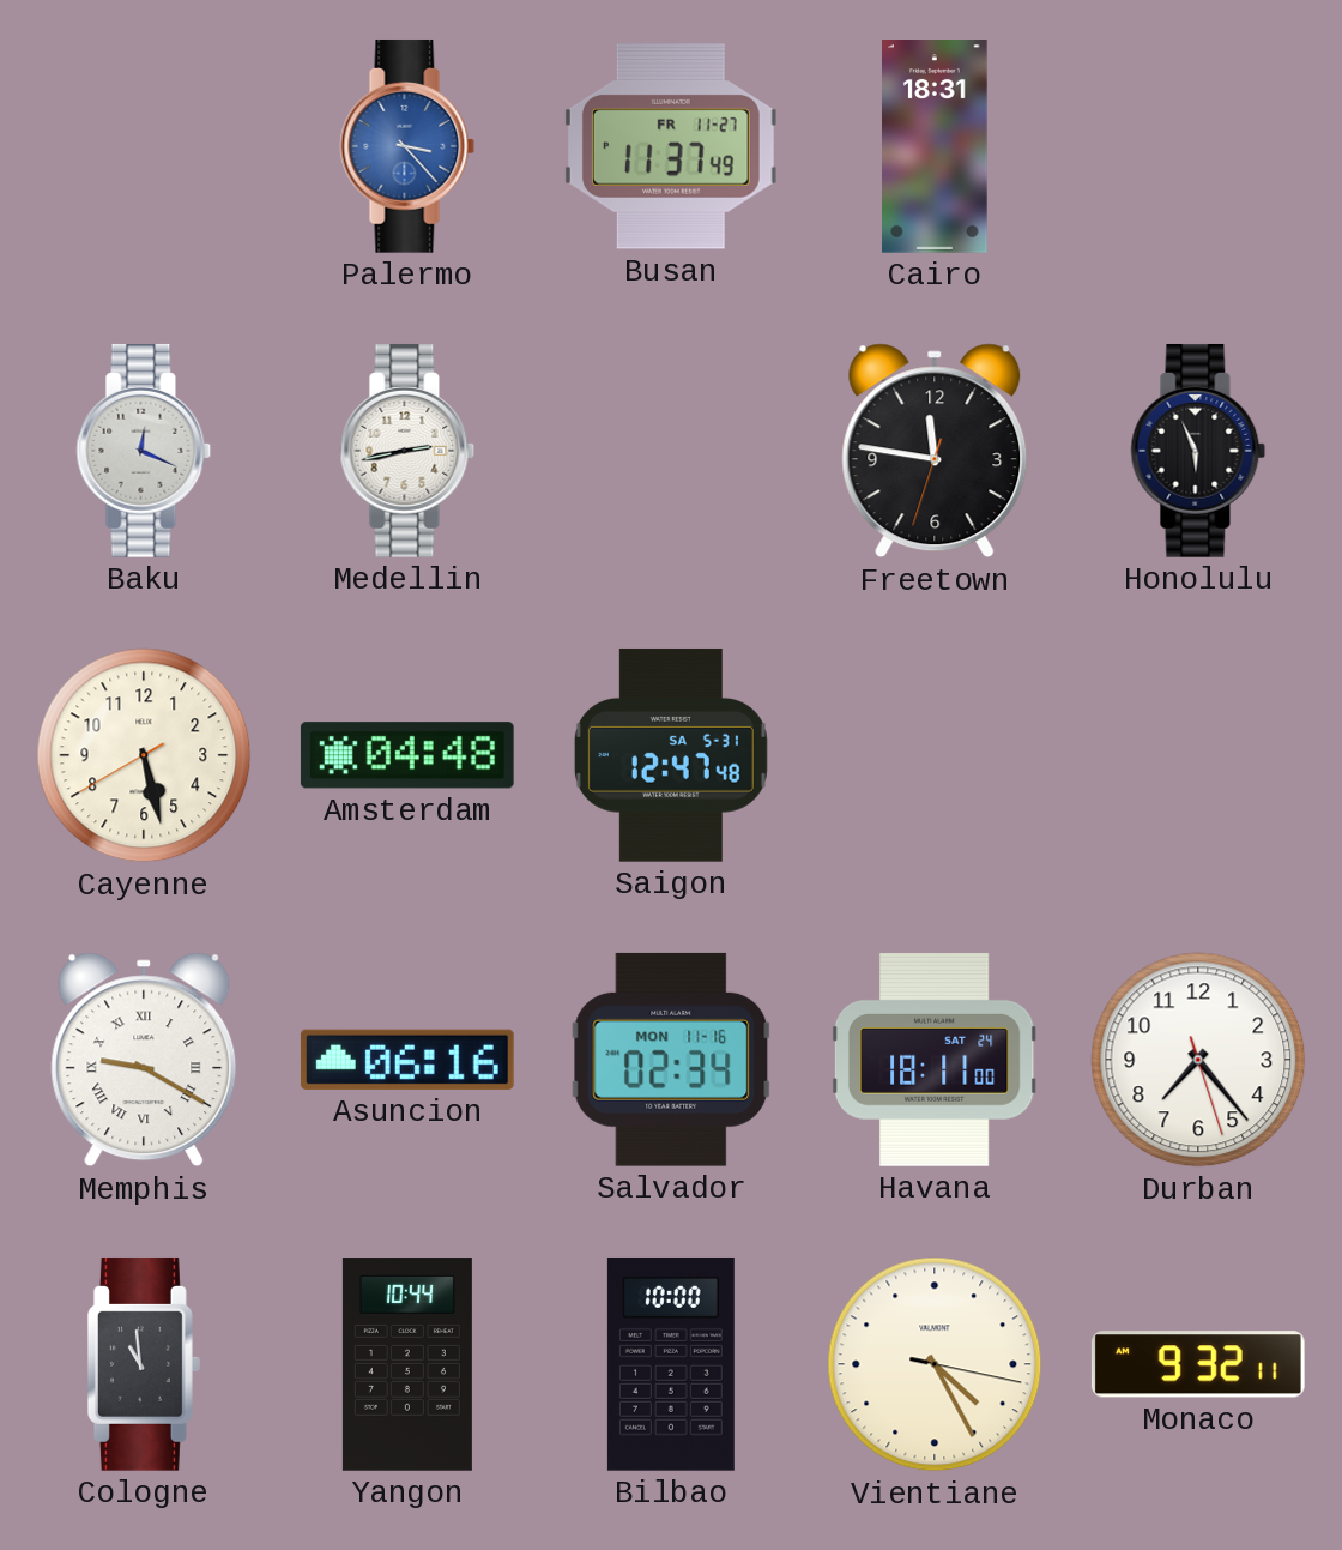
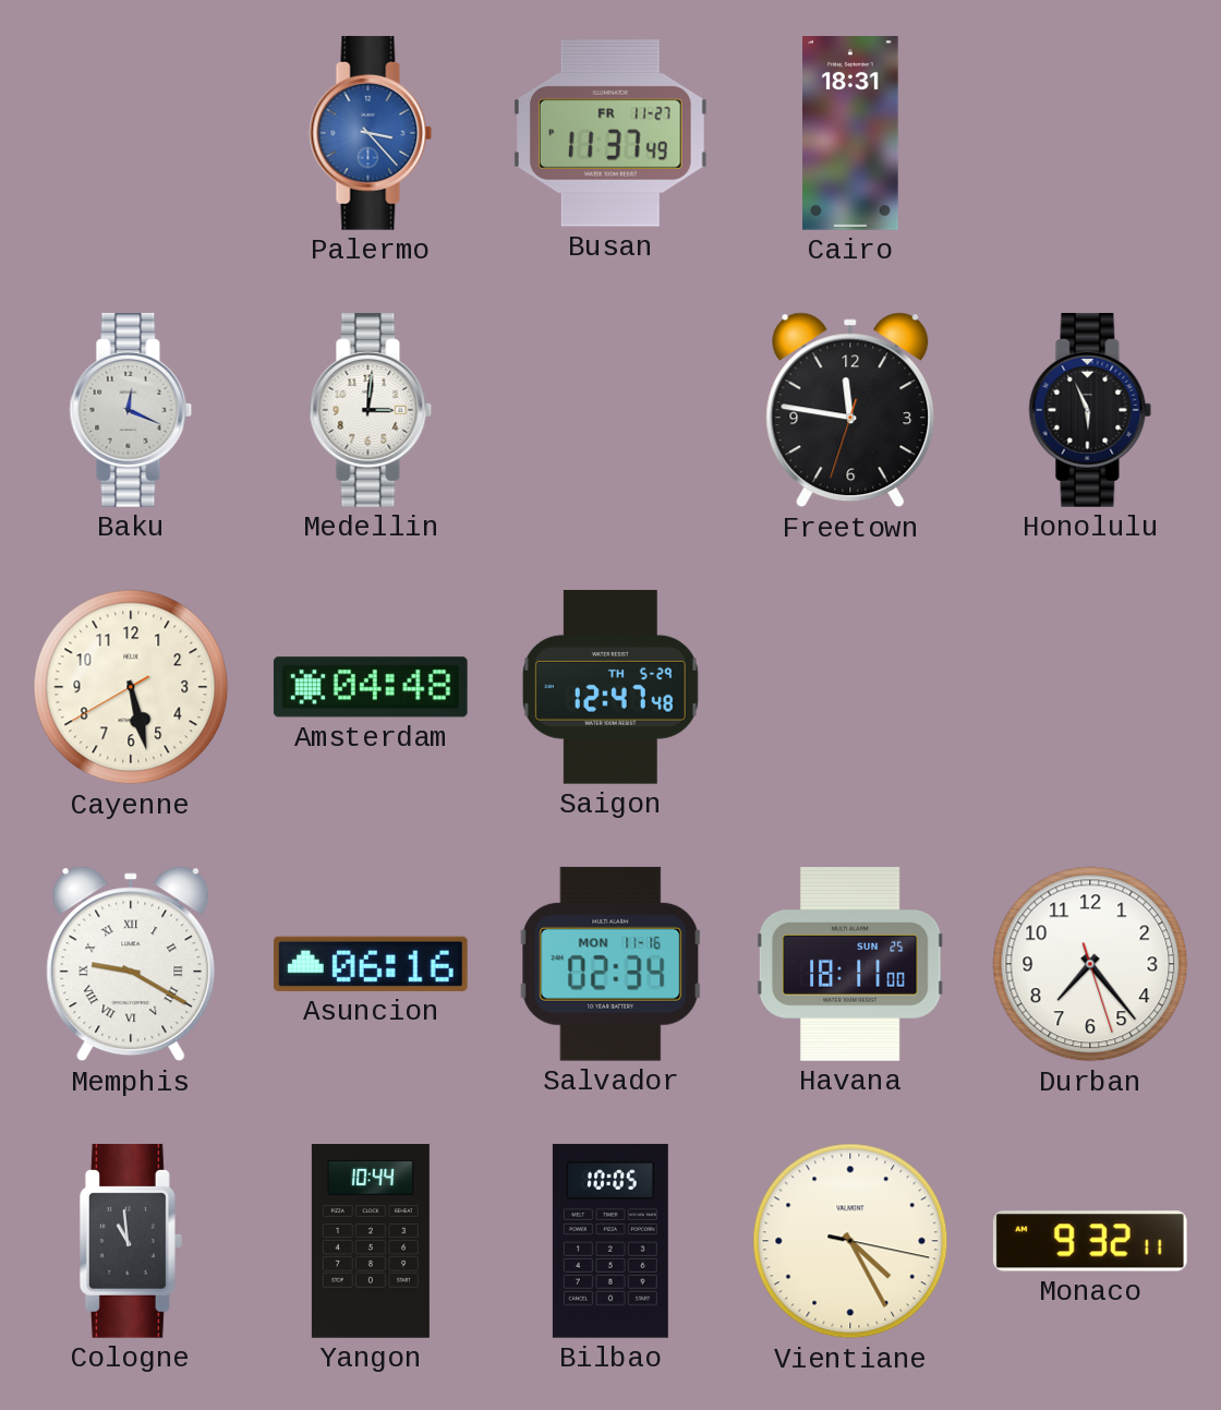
Medellin: 2:43 -> 3:01 (371, 410)
Saigon date: SA 5-31 -> TH 5-29 (610, 687)
Havana date: SAT 24 -> SUN 25 (850, 964)
Bilbao: 10:00 -> 10:05 (610, 1241)
